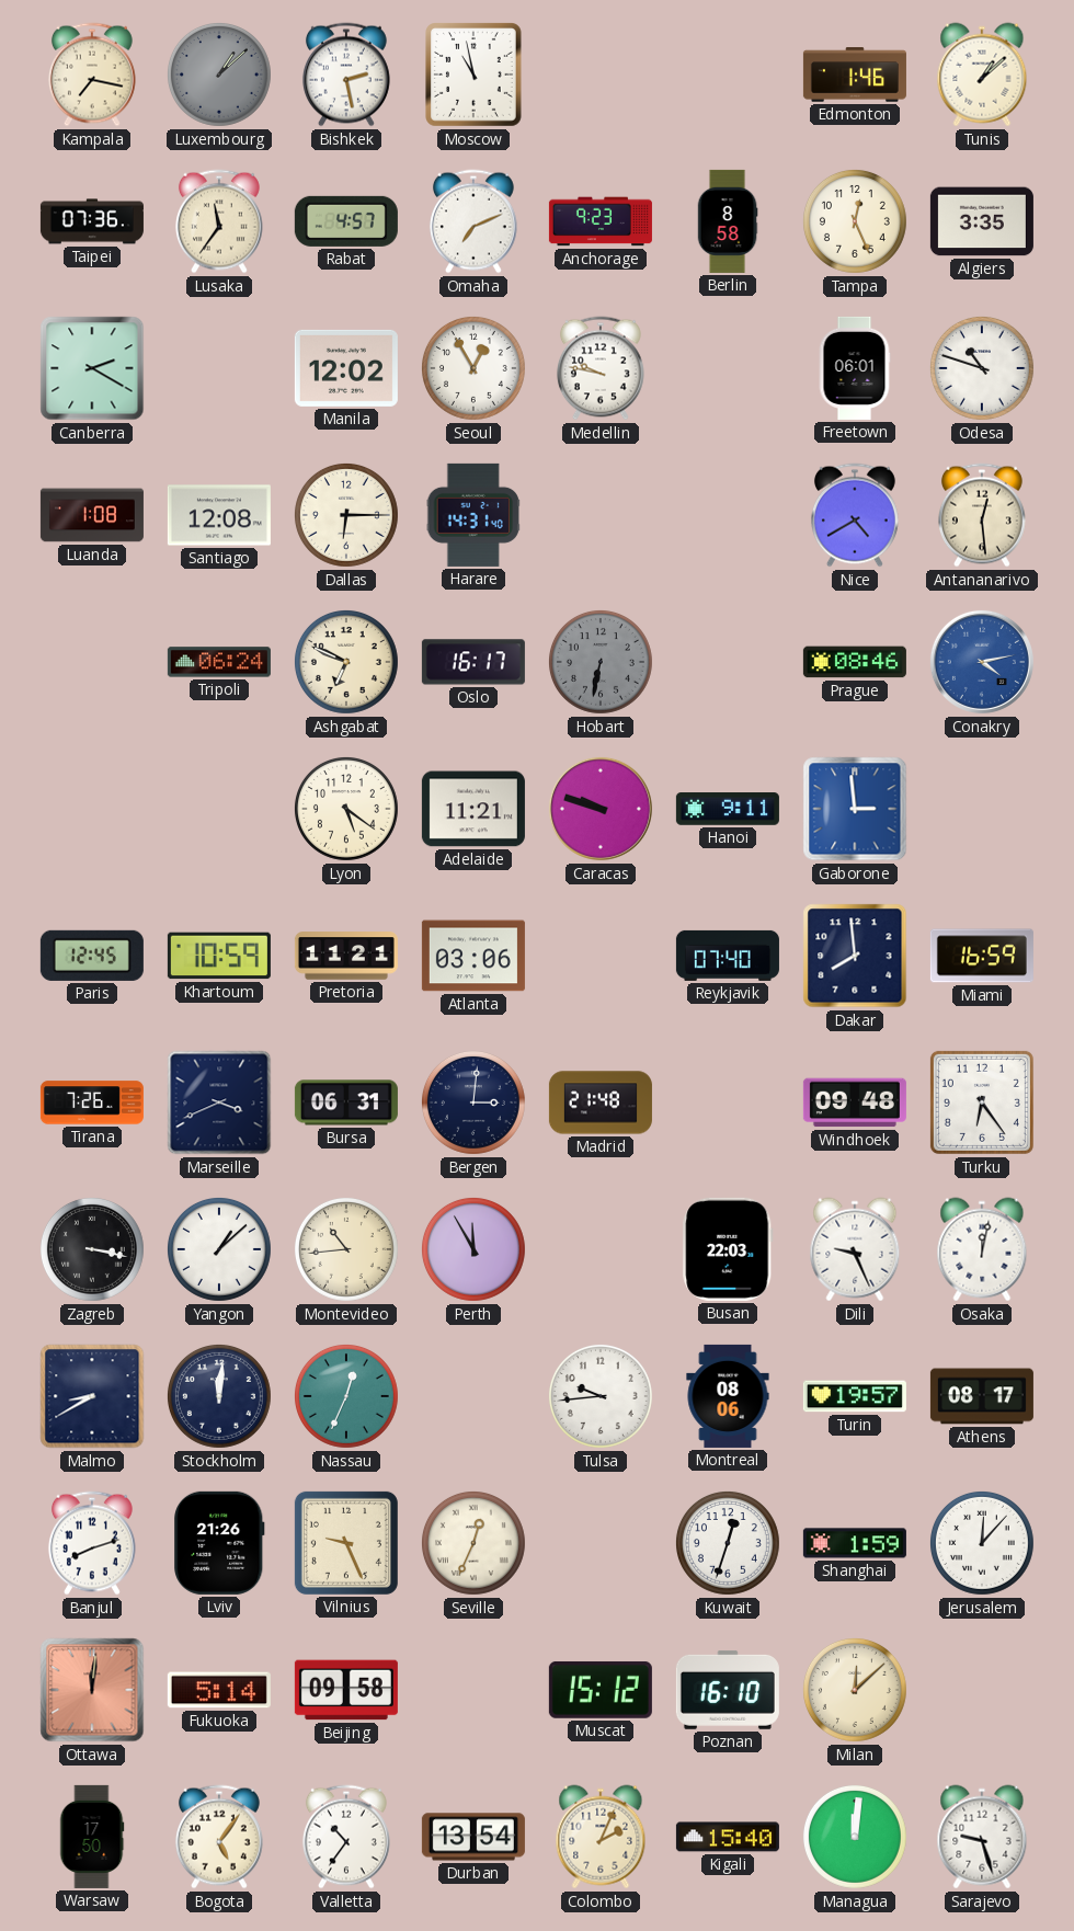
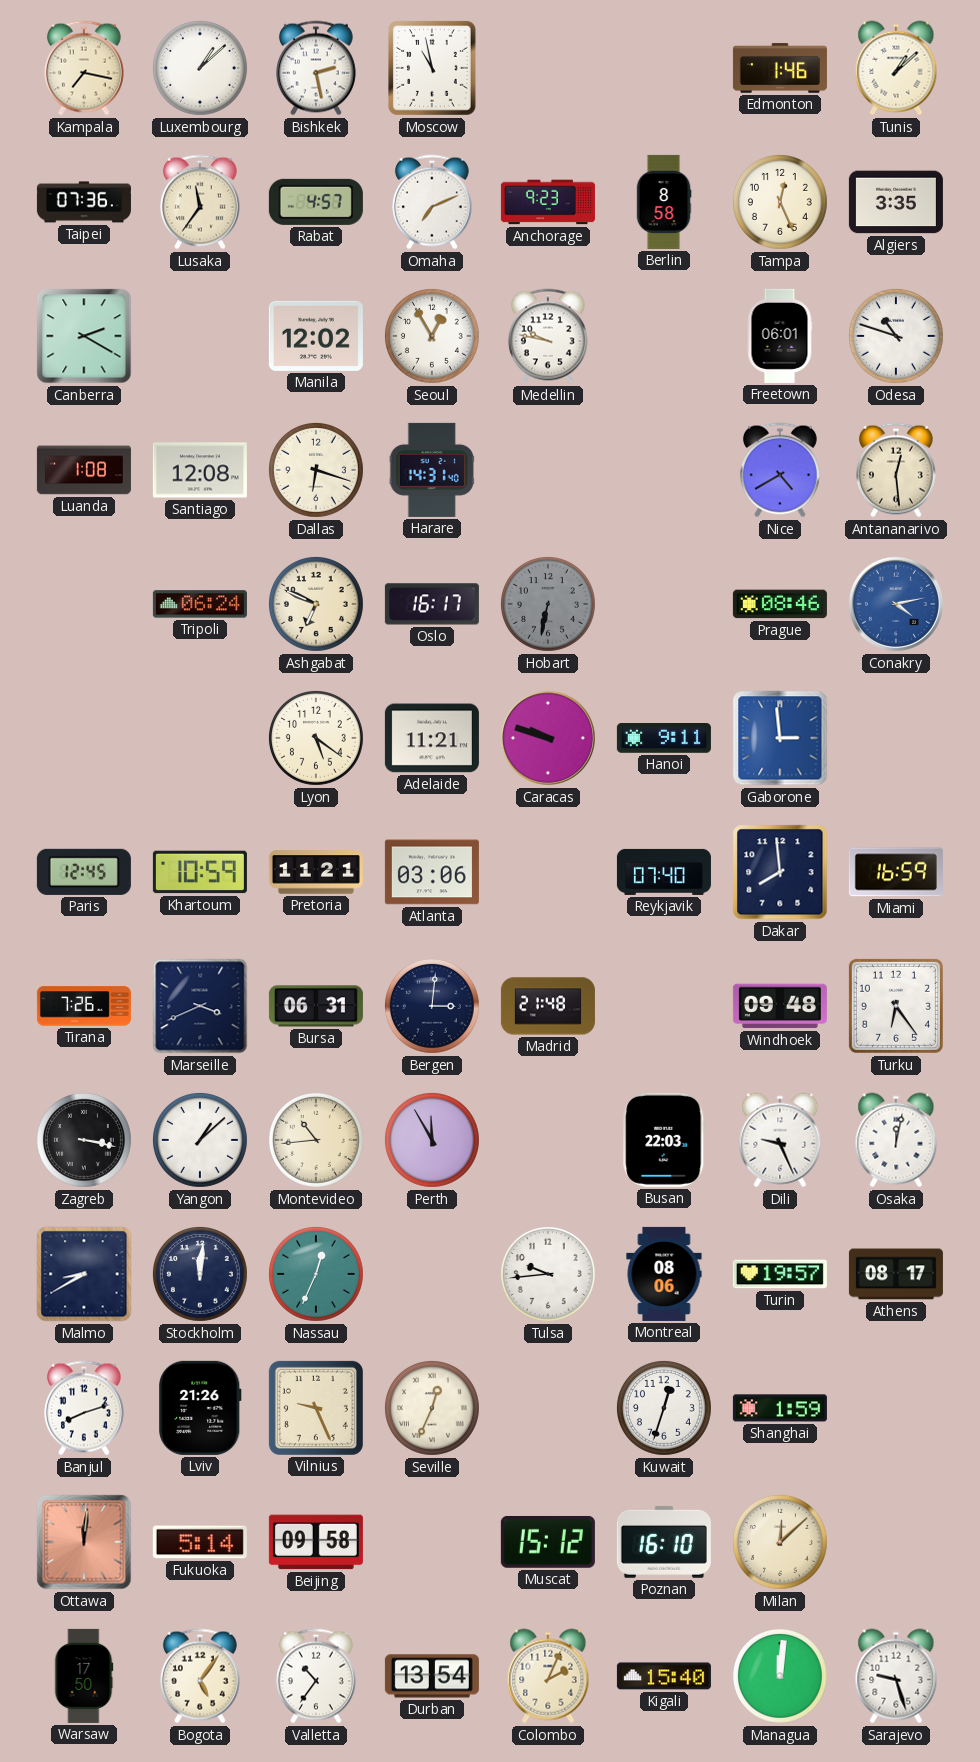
Luxembourg dial: grey -> white (200, 68)
Dallas: 6:15 -> 6:18 (316, 470)
Jerusalem: 12:07 -> none (982, 1543)
